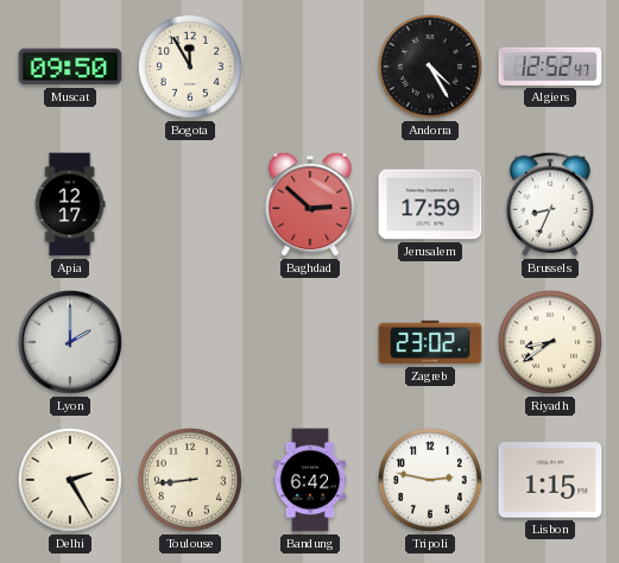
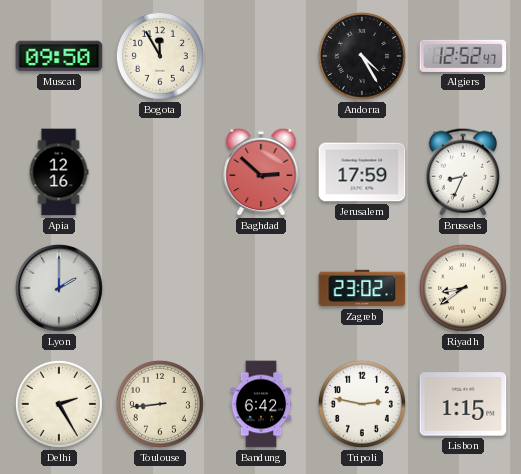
Apia: 12:17 -> 12:16 (59, 172)
